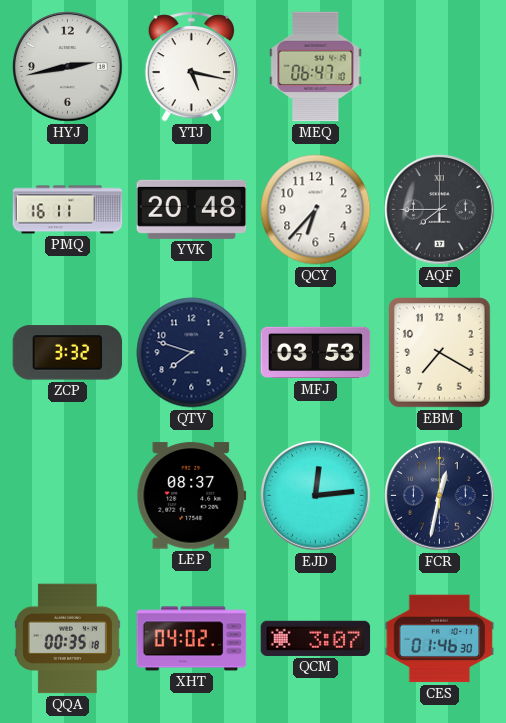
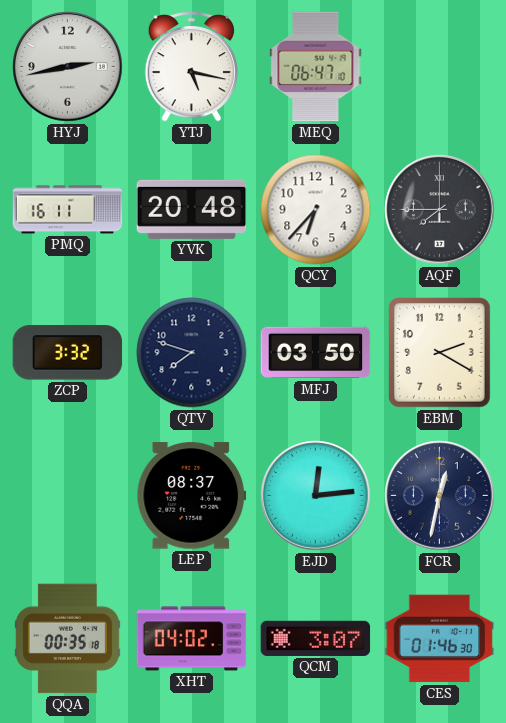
MFJ: 03:53 -> 03:50 (316, 353)
EBM: 7:20 -> 2:20 (440, 353)
